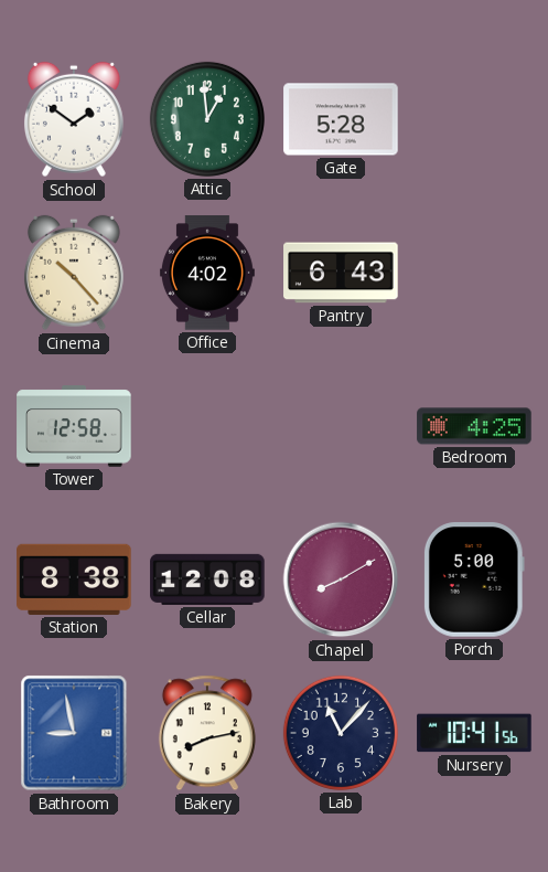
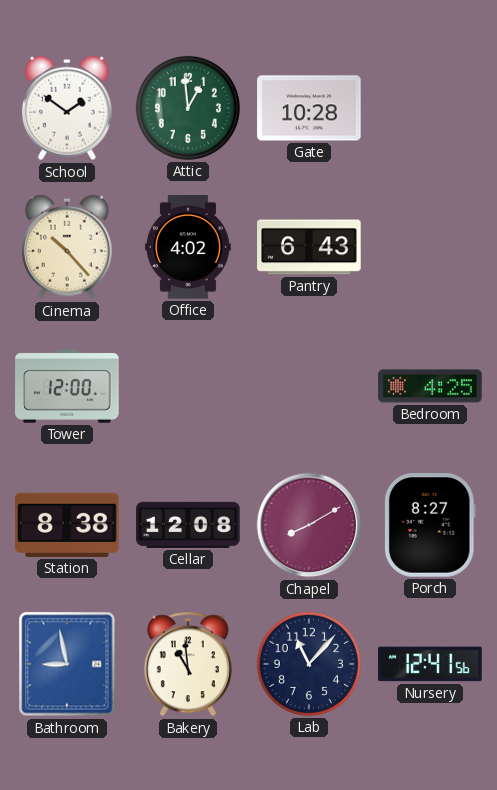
Gate: 5:28 -> 10:28 (309, 108)
Tower: 12:58 -> 12:00 (67, 386)
Porch: 5:00 -> 8:27 (430, 525)
Bakery: 8:13 -> 10:59 (188, 664)
Nursery: 10:41 -> 12:41 (430, 664)
